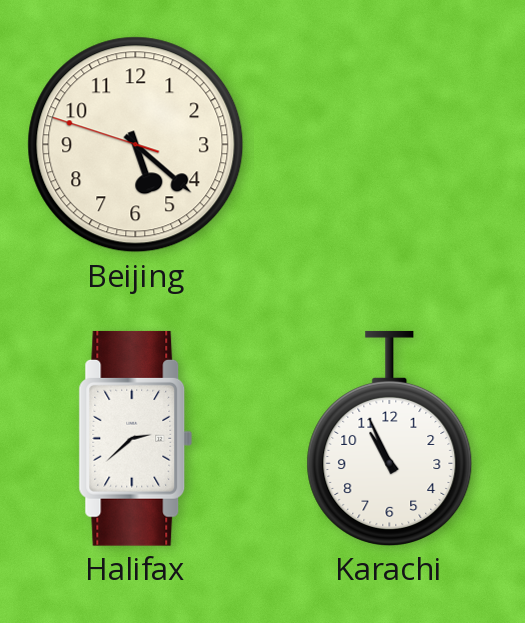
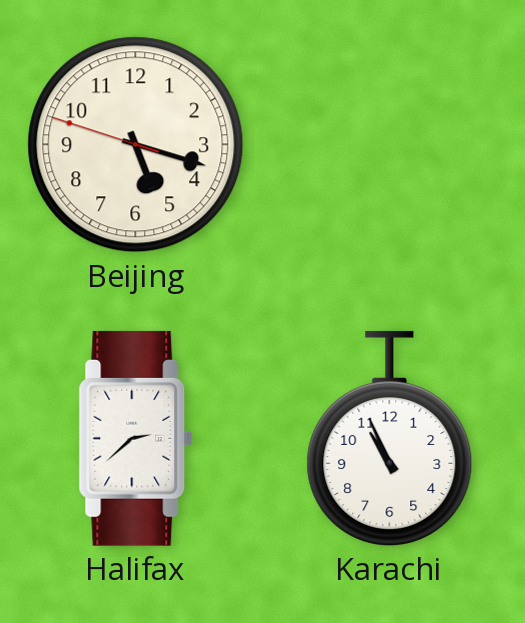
Beijing: 5:21 -> 5:17 (136, 145)
